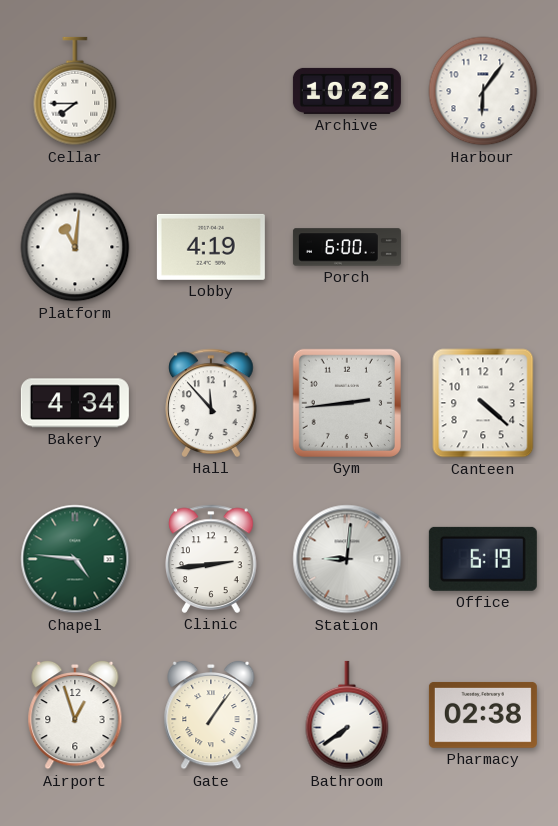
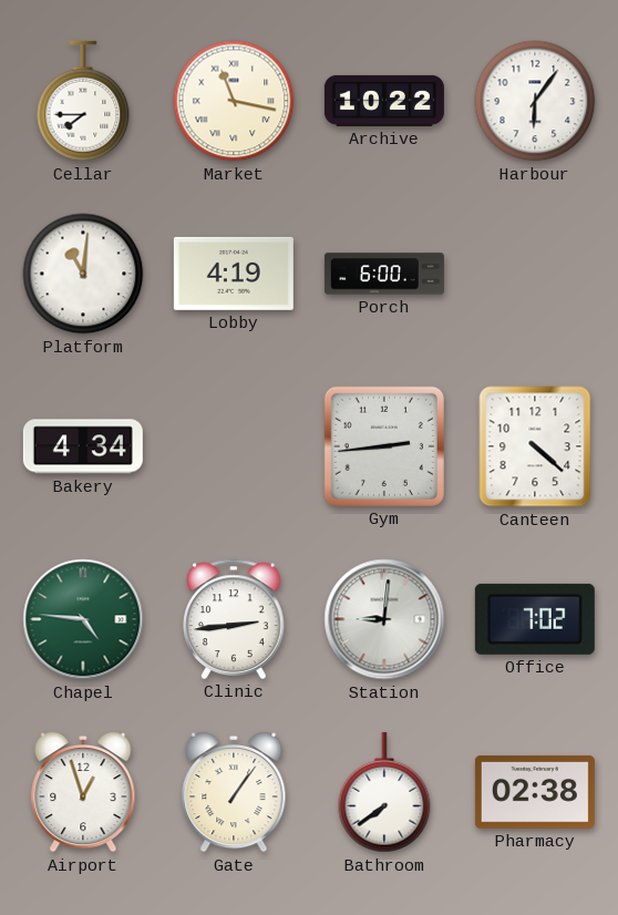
Market: none -> 11:17 (234, 101)
Hall: 11:53 -> none (211, 403)
Office: 6:19 -> 7:02 (535, 619)
